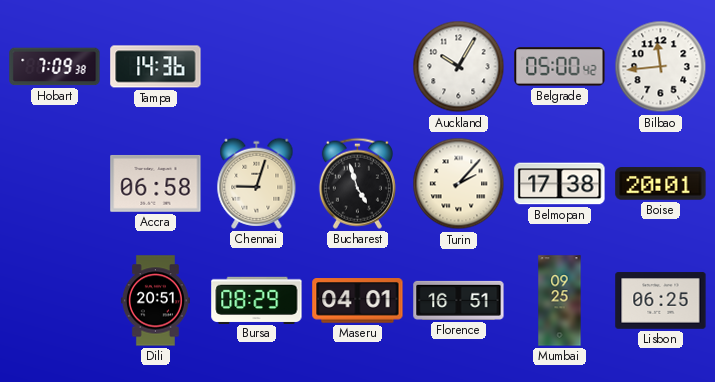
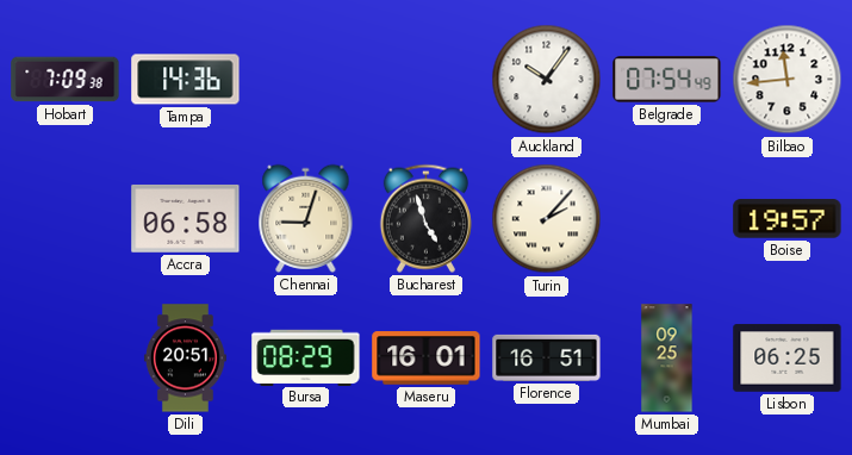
Auckland: 10:05 -> 10:06 (547, 80)
Belgrade: 05:00 -> 07:54 (667, 80)
Belmopan: 17:38 -> none (560, 184)
Boise: 20:01 -> 19:57 (788, 219)
Maseru: 04:01 -> 16:01 (427, 359)
